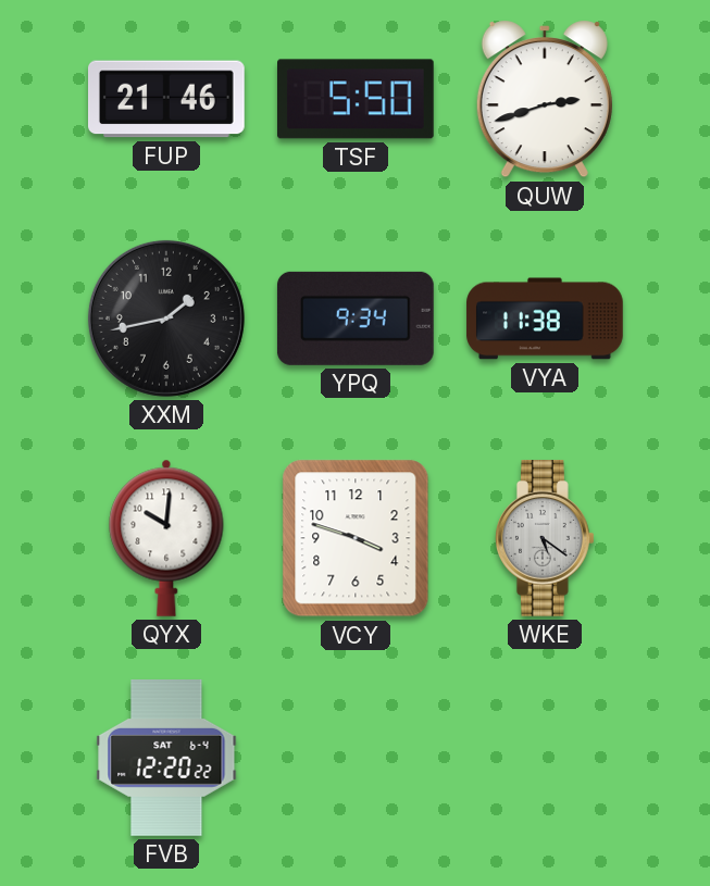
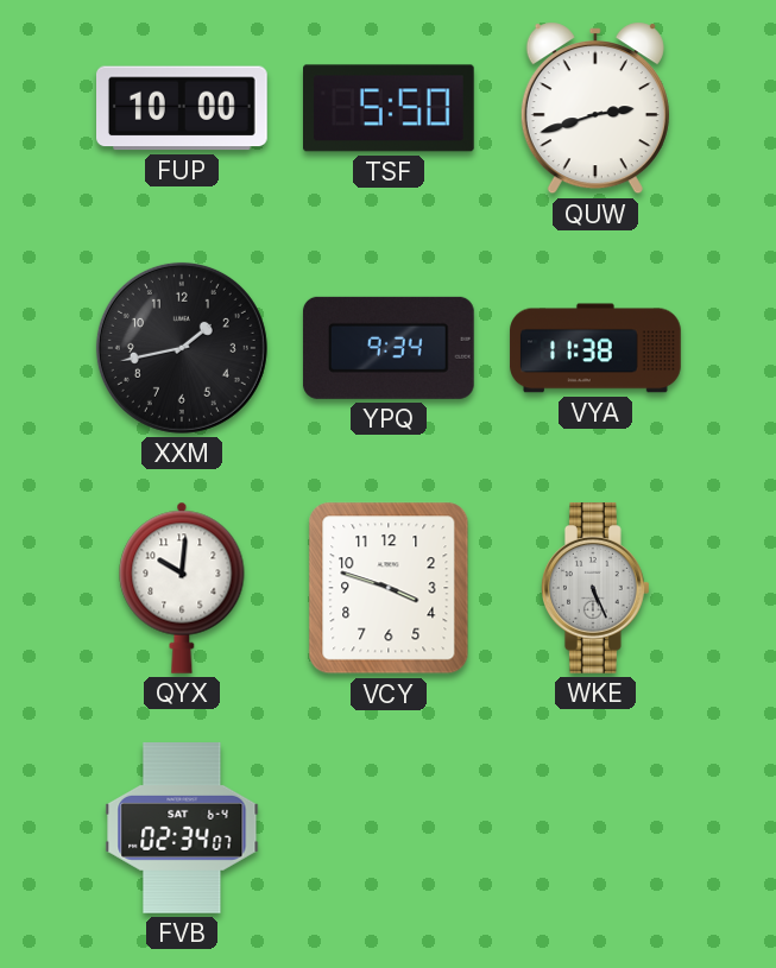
FUP: 21:46 -> 10:00 (183, 108)
WKE: 5:21 -> 5:26 (595, 589)
FVB: 12:20 -> 02:34 (182, 829)
